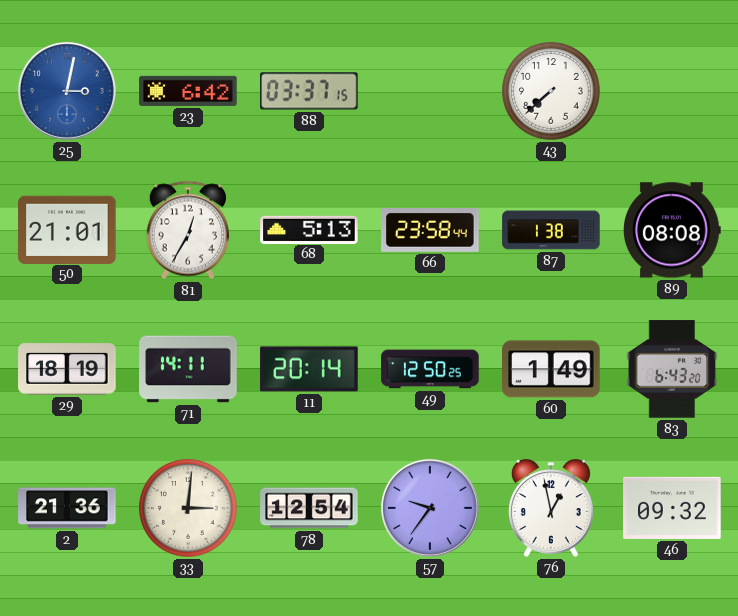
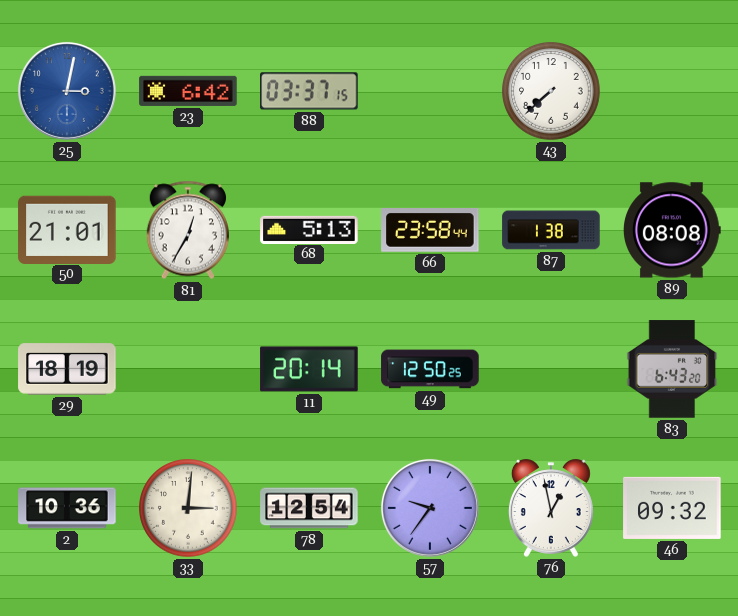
71: 14:11 -> none (188, 369)
60: 1:49 -> none (551, 369)
2: 21:36 -> 10:36 (67, 508)
